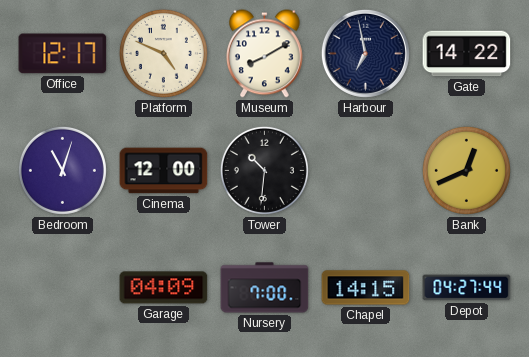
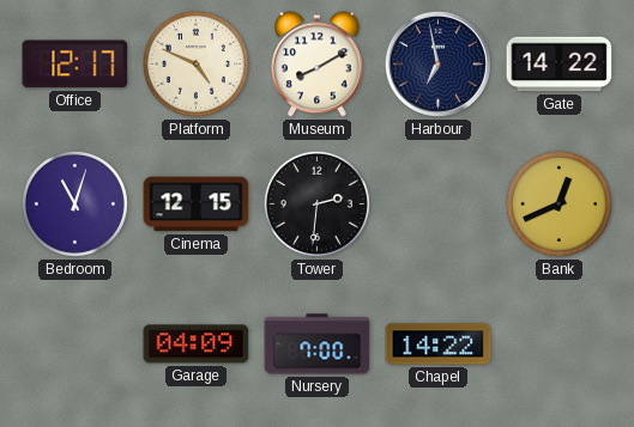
Cinema: 12:00 -> 12:15 (197, 205)
Tower: 10:31 -> 2:31 (316, 203)
Chapel: 14:15 -> 14:22 (439, 344)
Depot: 04:27 -> none (467, 288)
